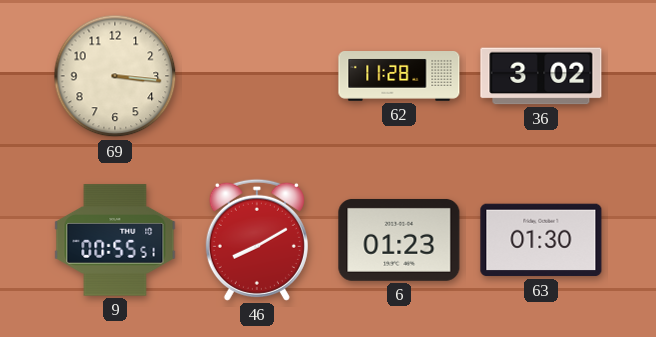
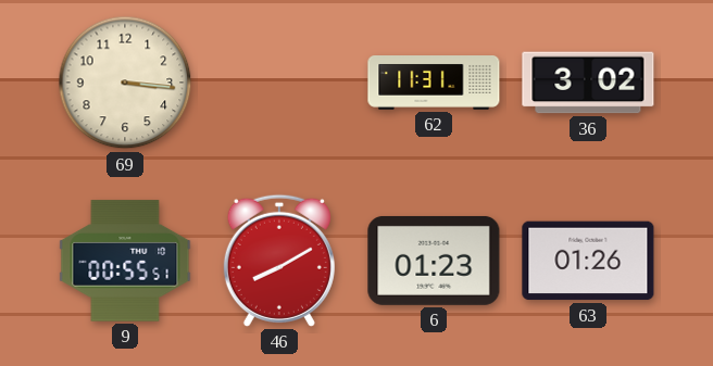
62: 11:28 -> 11:31 (434, 84)
63: 01:30 -> 01:26 (588, 261)
